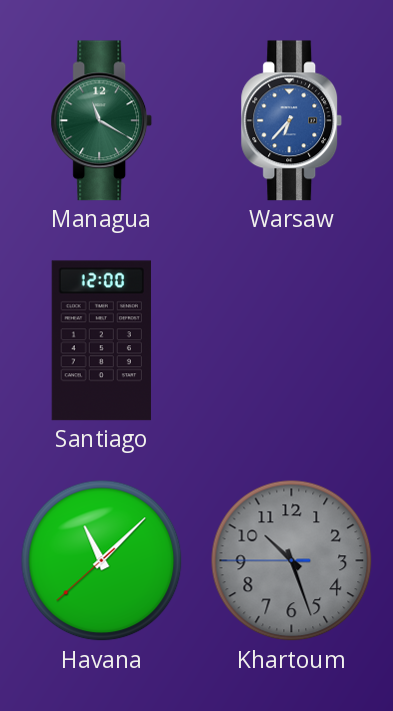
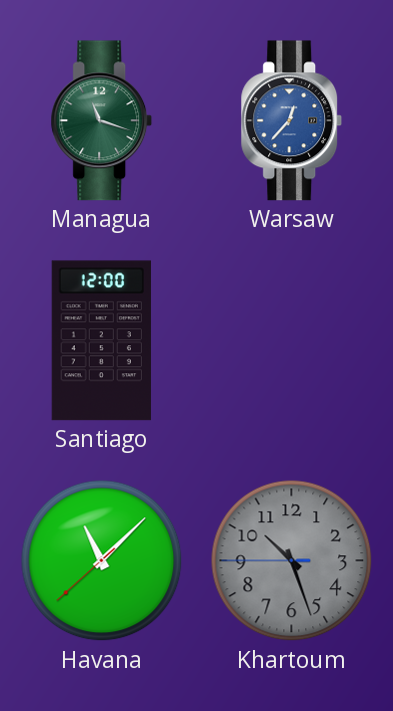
Managua: 11:20 -> 11:18 (102, 121)
Warsaw: 6:37 -> 12:37 (292, 121)
